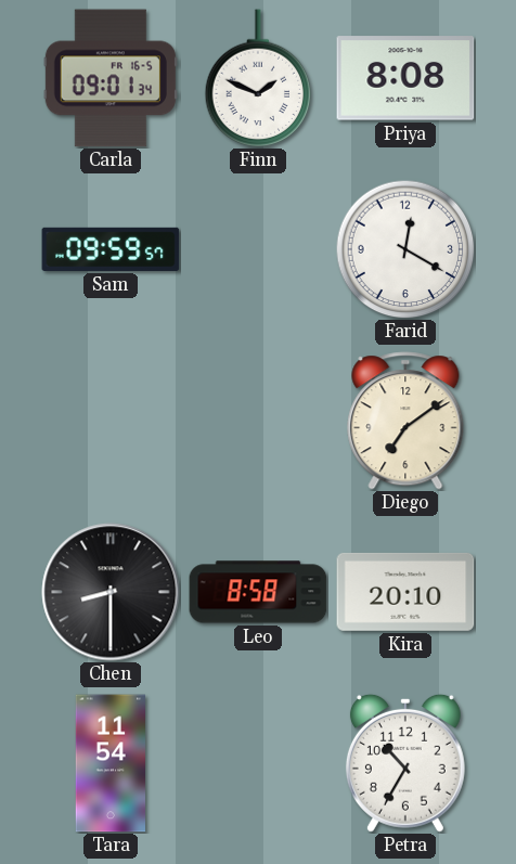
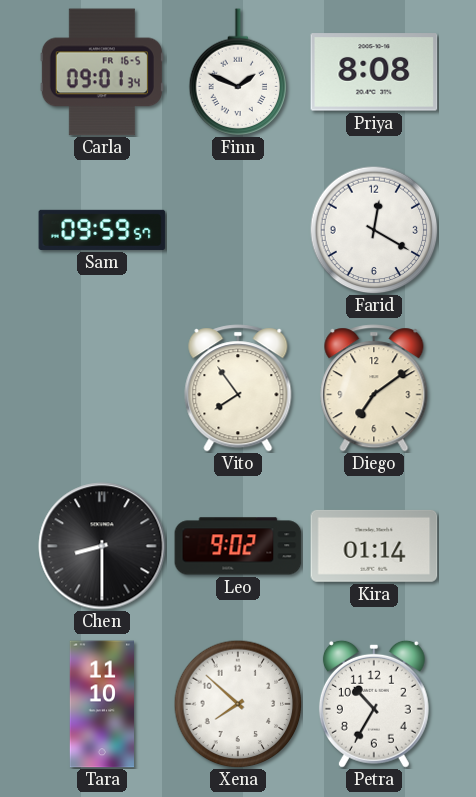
Vito: none -> 7:54 (238, 388)
Leo: 8:58 -> 9:02 (238, 546)
Kira: 20:10 -> 01:14 (374, 546)
Tara: 11:54 -> 11:10 (102, 704)
Xena: none -> 7:52 (238, 704)
